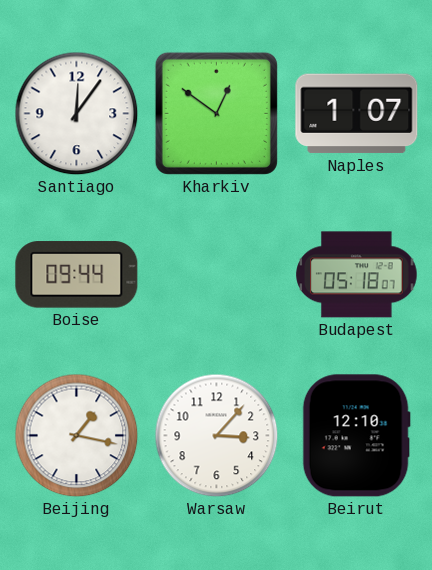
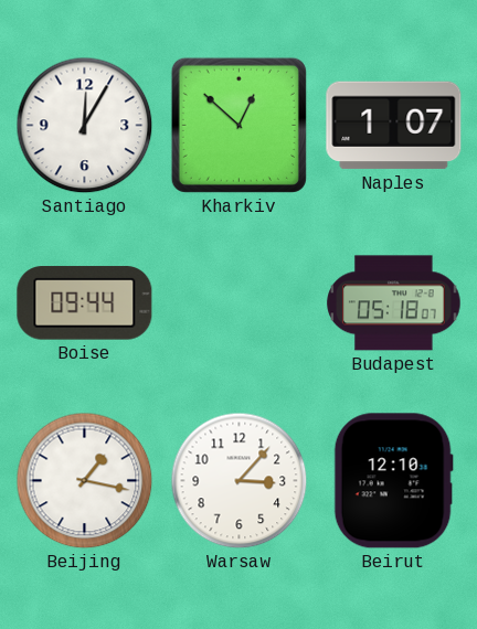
Santiago: 12:06 -> 12:05 (85, 126)
Kharkiv: 12:51 -> 12:52 (239, 125)
